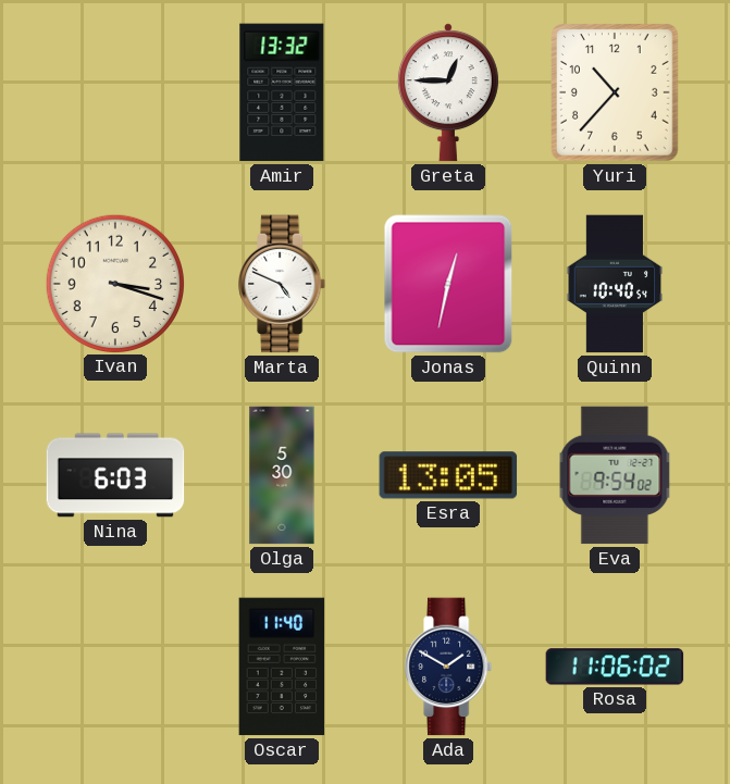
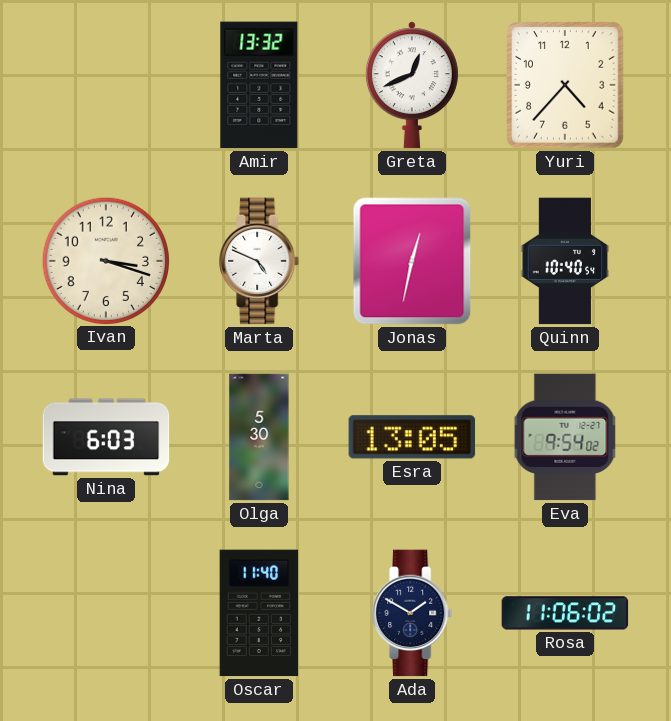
Greta: 12:45 -> 12:41 (412, 85)
Yuri: 10:37 -> 4:37 (566, 86)
